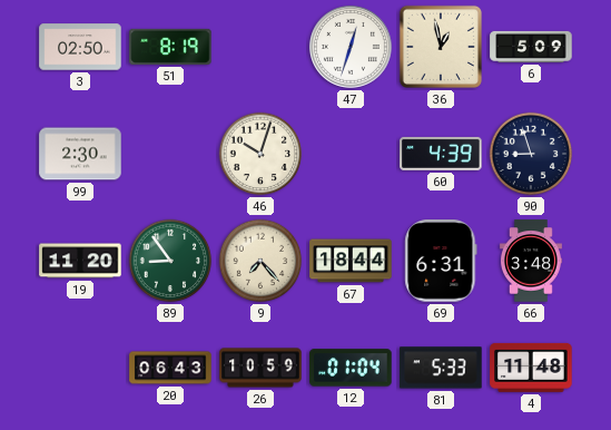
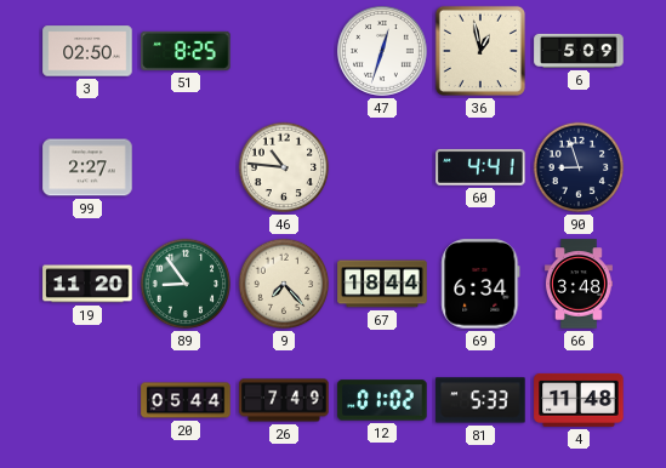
51: 8:19 -> 8:25 (186, 51)
99: 2:30 -> 2:27 (87, 167)
46: 10:03 -> 10:46 (284, 167)
60: 4:39 -> 4:41 (480, 167)
69: 6:31 -> 6:34 (480, 284)
20: 06:43 -> 05:44 (186, 400)
26: 10:59 -> 7:49 (284, 400)
12: 01:04 -> 01:02 (382, 400)
